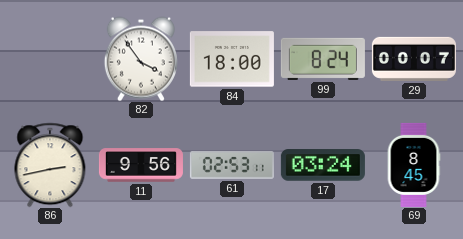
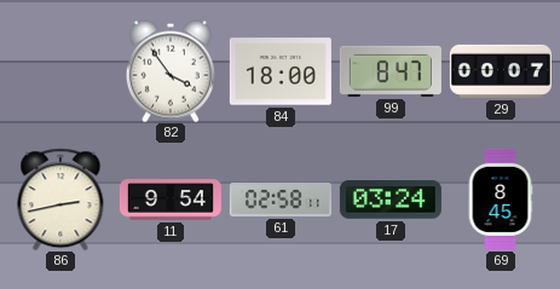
99: 8:24 -> 8:47 (391, 71)
11: 9:56 -> 9:54 (171, 200)
61: 02:53 -> 02:58 (281, 201)
